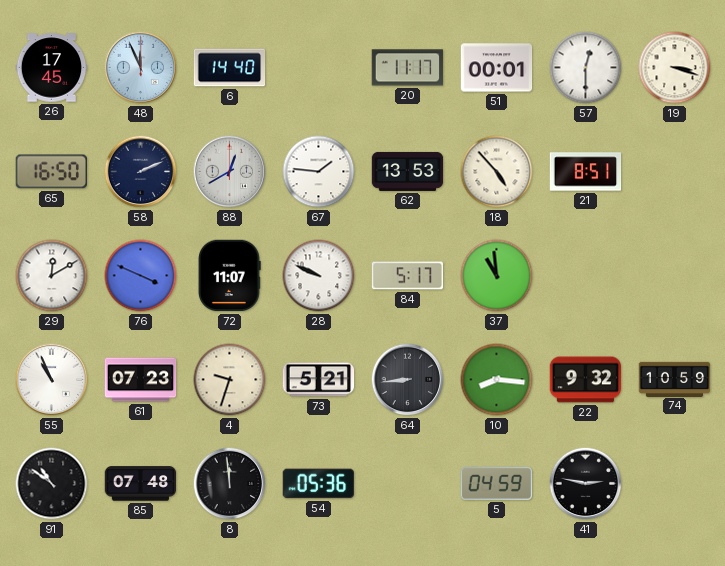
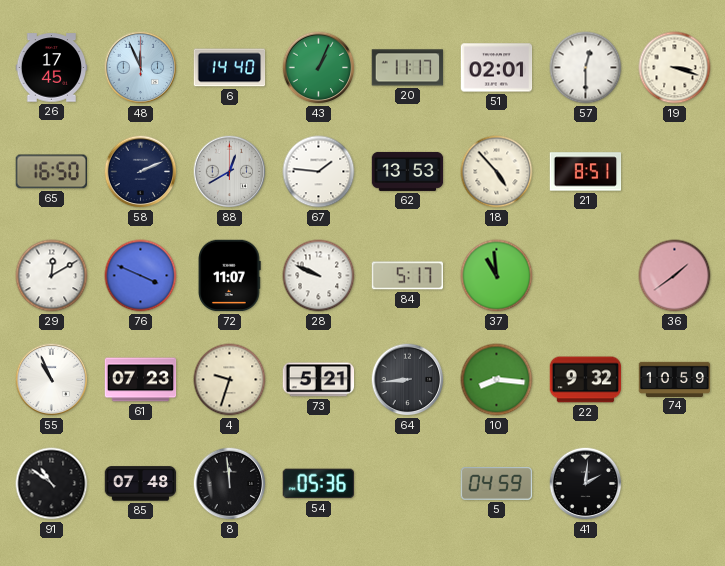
43: none -> 1:04 (319, 68)
51: 00:01 -> 02:01 (497, 68)
36: none -> 1:39 (675, 276)
41: 2:47 -> 2:01 (586, 484)
